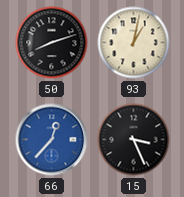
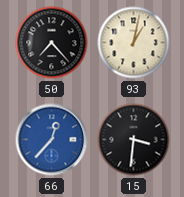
50: 8:12 -> 7:23 (52, 43)
15: 3:26 -> 3:31 (134, 140)
